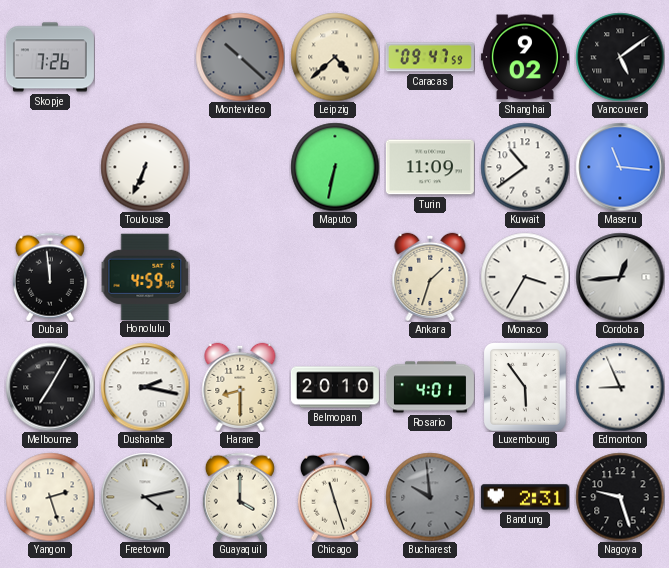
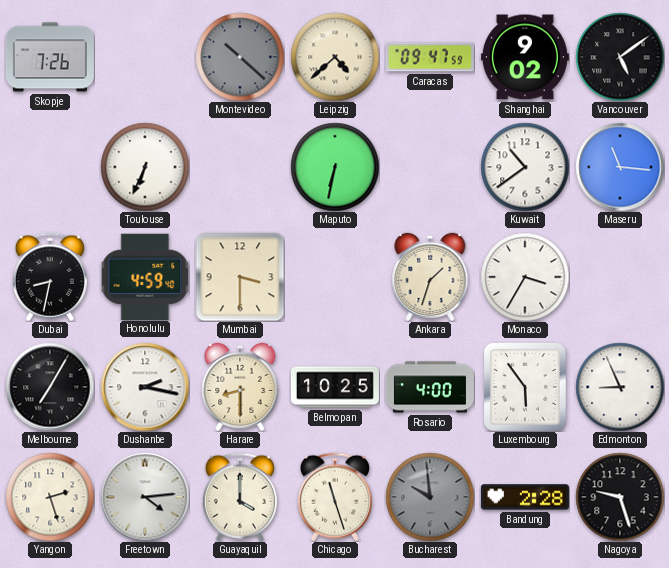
Turin: 11:09 -> none (430, 167)
Dubai: 11:59 -> 8:32 (50, 277)
Mumbai: none -> 3:30 (240, 277)
Cordoba: 12:44 -> none (620, 277)
Belmopan: 20:10 -> 10:25 (335, 387)
Rosario: 4:01 -> 4:00 (430, 387)
Freetown: 4:13 -> 4:14 (145, 497)
Bandung: 2:31 -> 2:28 (525, 497)
